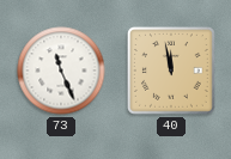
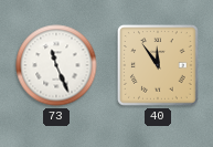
40: 11:58 -> 11:54 (159, 66)
